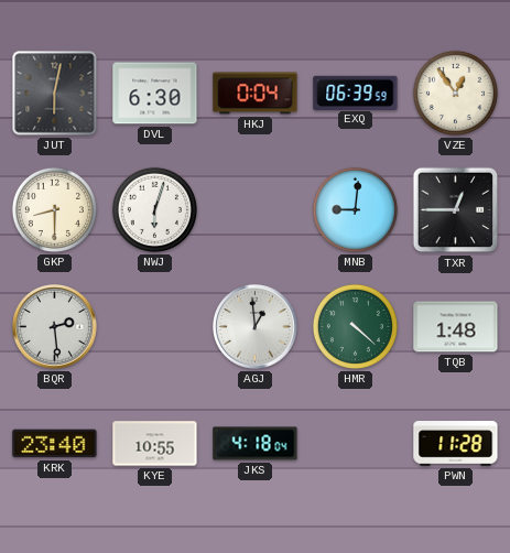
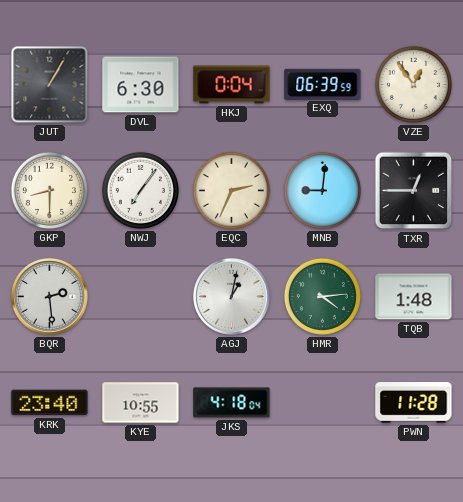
JUT: 6:02 -> 1:05 (50, 85)
NWJ: 6:03 -> 7:06 (140, 190)
EQC: none -> 2:34 (231, 190)
AGJ: 12:59 -> 1:02 (232, 297)
HMR: 4:22 -> 4:14 (322, 296)
